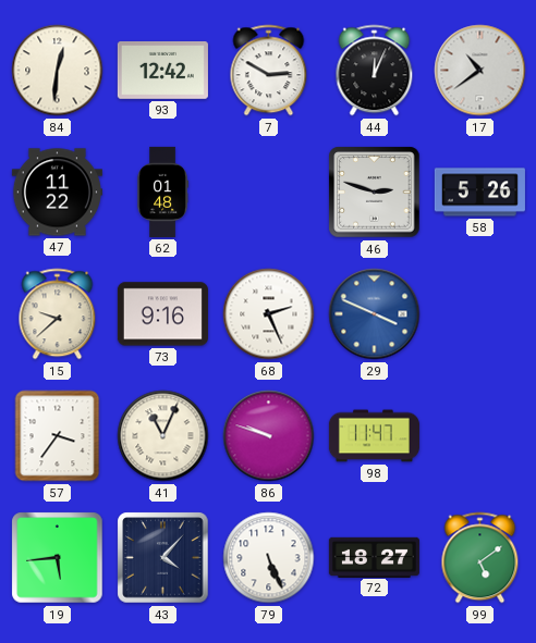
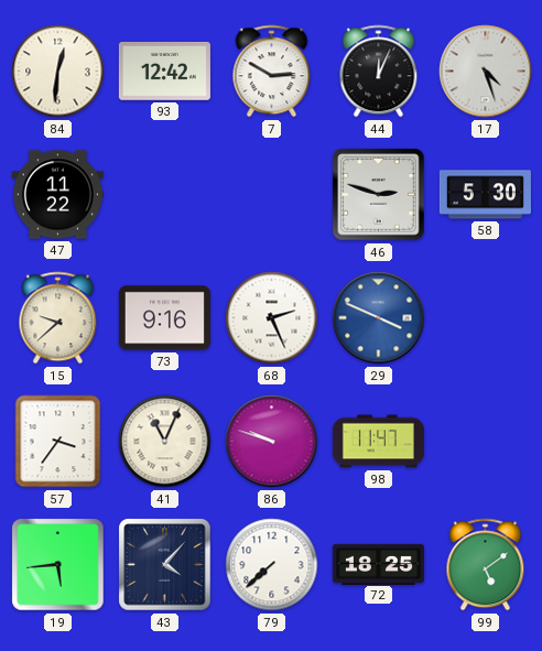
17: 10:39 -> 4:27 (486, 72)
62: 01:48 -> none (162, 191)
58: 5:26 -> 5:30 (485, 195)
79: 5:26 -> 7:38 (272, 565)
72: 18:27 -> 18:25 (378, 564)
